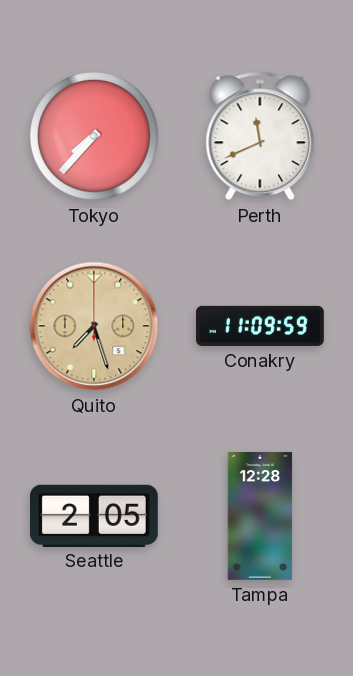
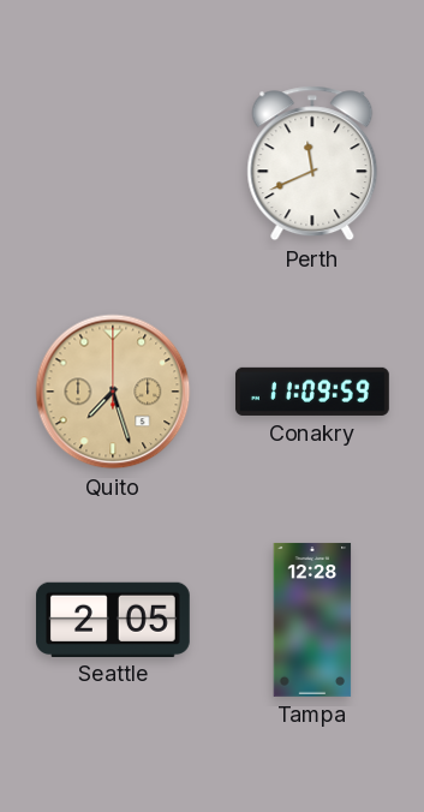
Tokyo: 7:37 -> none (94, 136)
